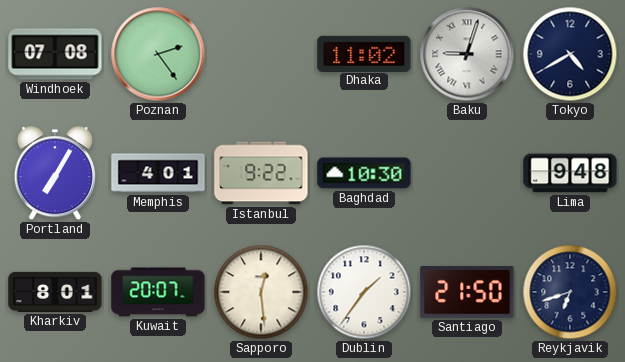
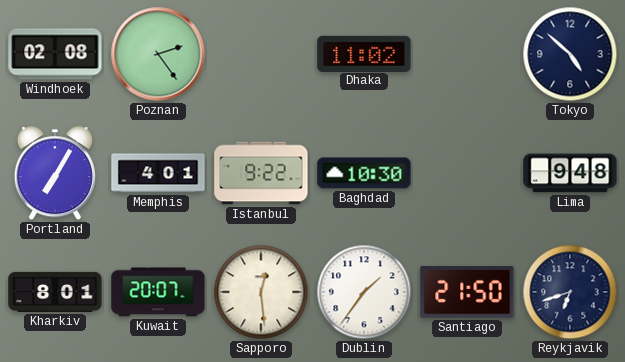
Windhoek: 07:08 -> 02:08 (55, 54)
Baku: 9:03 -> none (467, 54)
Tokyo: 4:40 -> 4:52 (570, 54)
